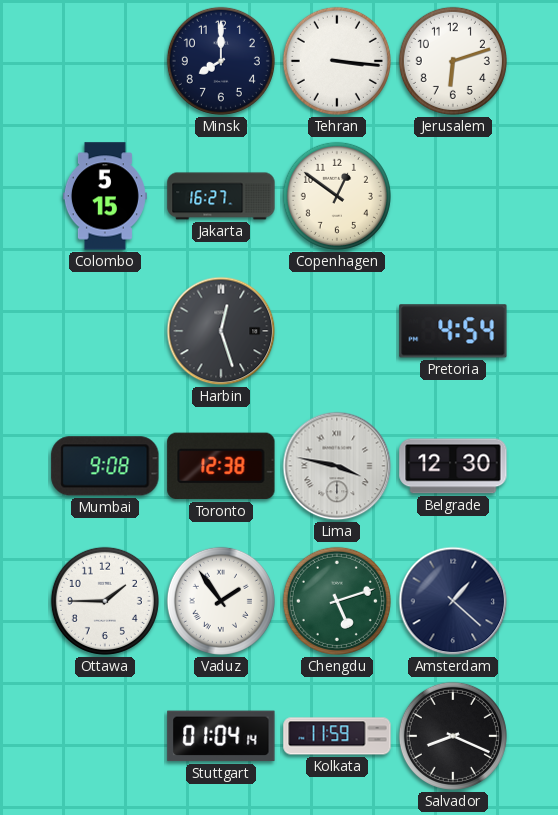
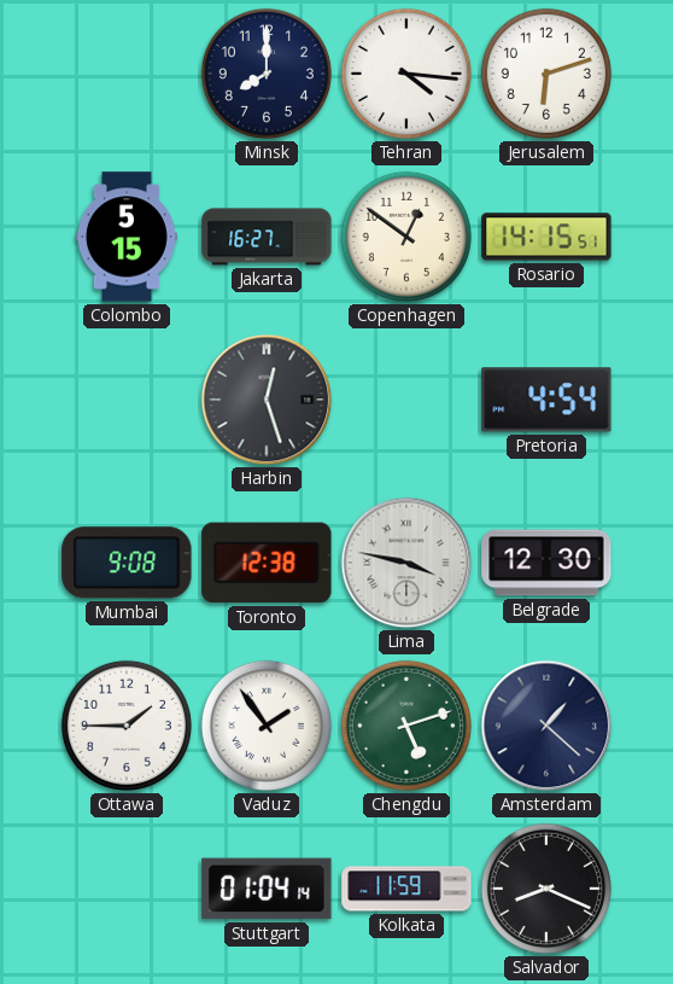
Tehran: 3:16 -> 4:16 (406, 74)
Rosario: none -> 14:15 (546, 237)
